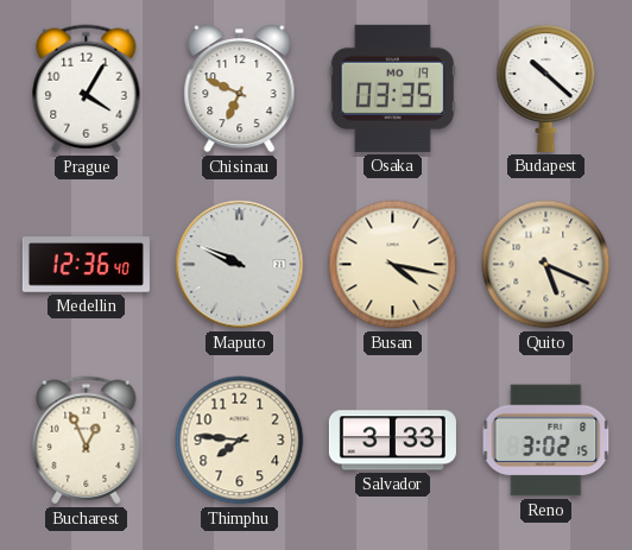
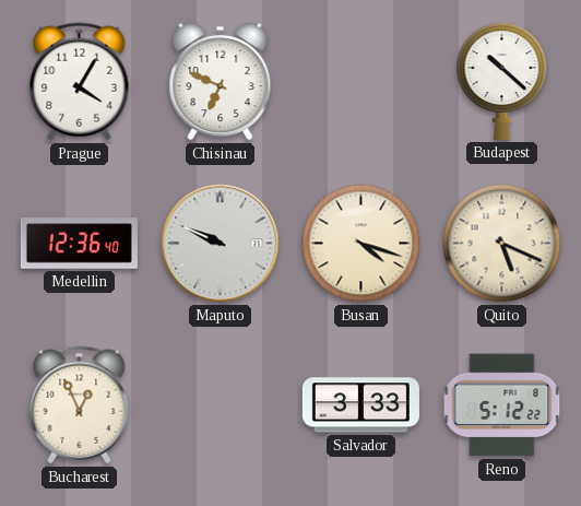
Osaka: 03:35 -> none (392, 88)
Busan: 4:17 -> 4:18 (361, 244)
Thimphu: 7:46 -> none (240, 441)
Reno: 3:02 -> 5:12 (502, 405)
